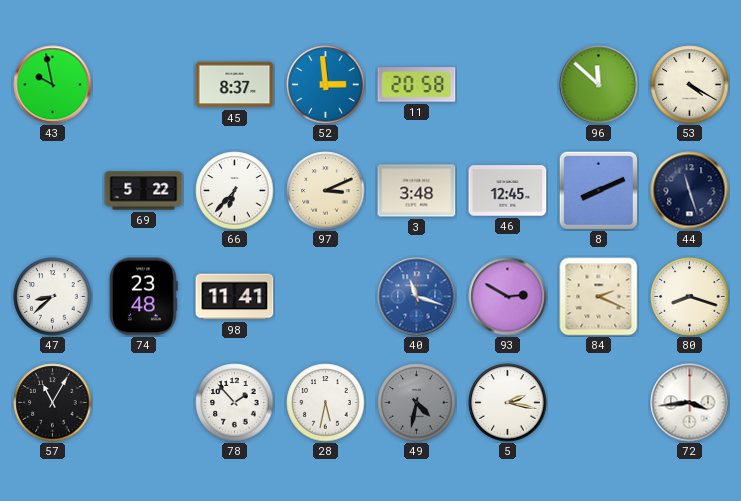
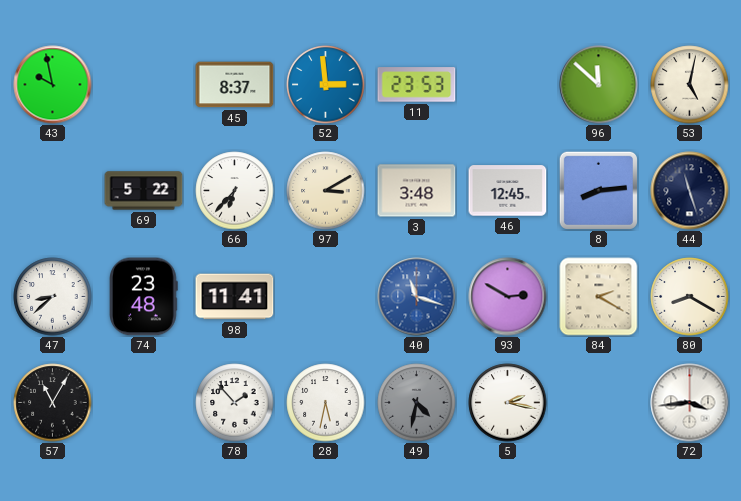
11: 20:58 -> 23:53 (417, 85)
53: 4:20 -> 5:02 (690, 85)
97: 3:11 -> 3:10 (326, 191)
8: 8:11 -> 8:14 (598, 190)
84: 2:19 -> 2:20 (599, 297)
80: 8:18 -> 8:20 (690, 297)
